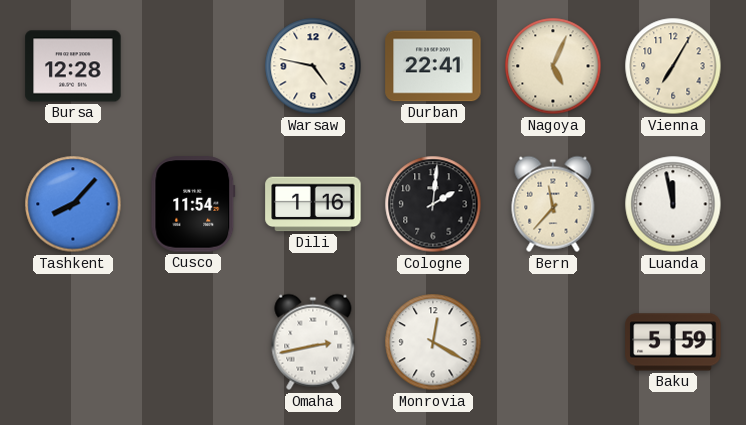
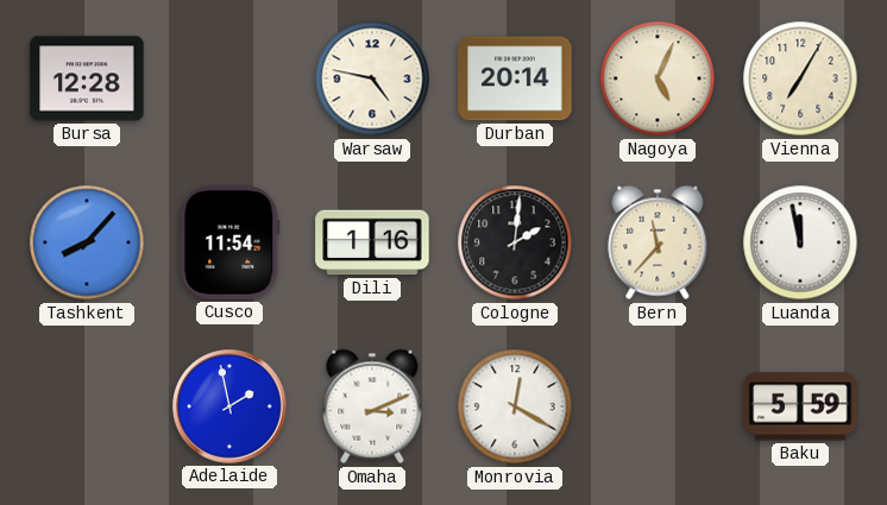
Durban: 22:41 -> 20:14 (515, 78)
Adelaide: none -> 1:58 (229, 406)
Omaha: 2:43 -> 3:11 (372, 406)
